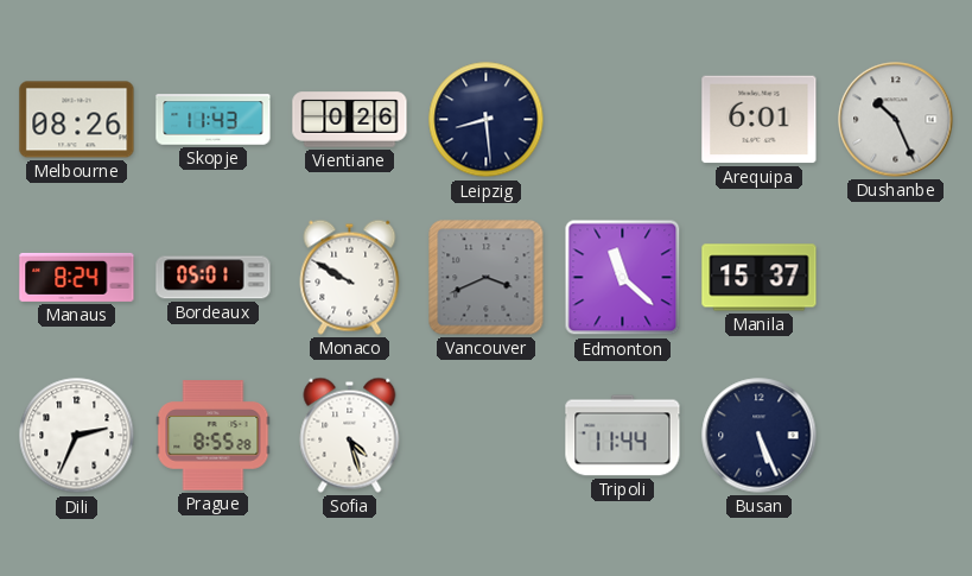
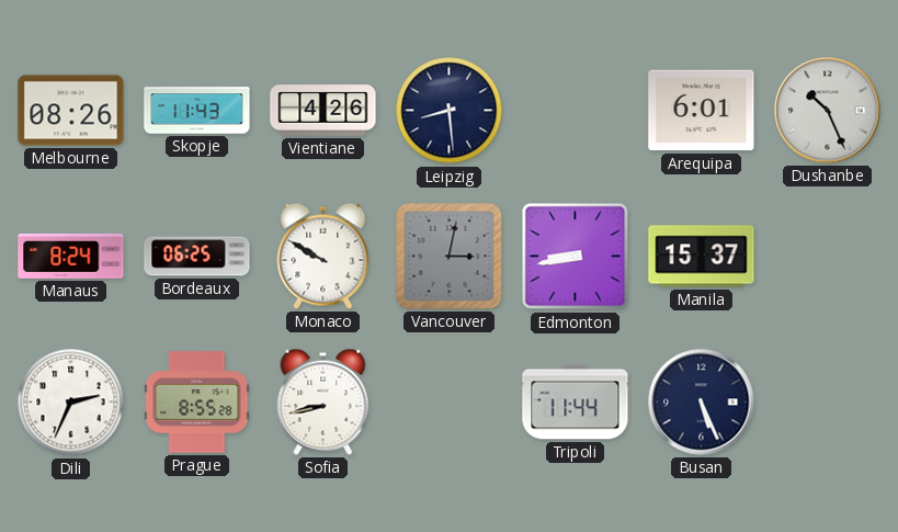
Vientiane: 0:26 -> 4:26 (323, 111)
Bordeaux: 05:01 -> 06:25 (197, 257)
Vancouver: 3:41 -> 3:02 (450, 257)
Edmonton: 11:22 -> 8:43 (576, 257)
Sofia: 4:27 -> 8:43 (323, 401)
